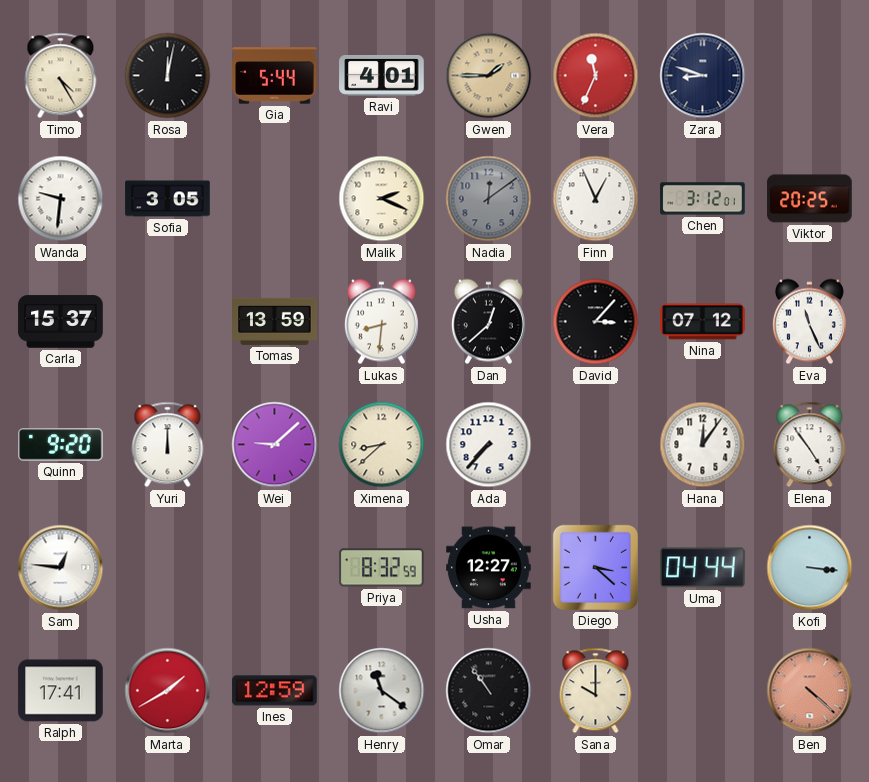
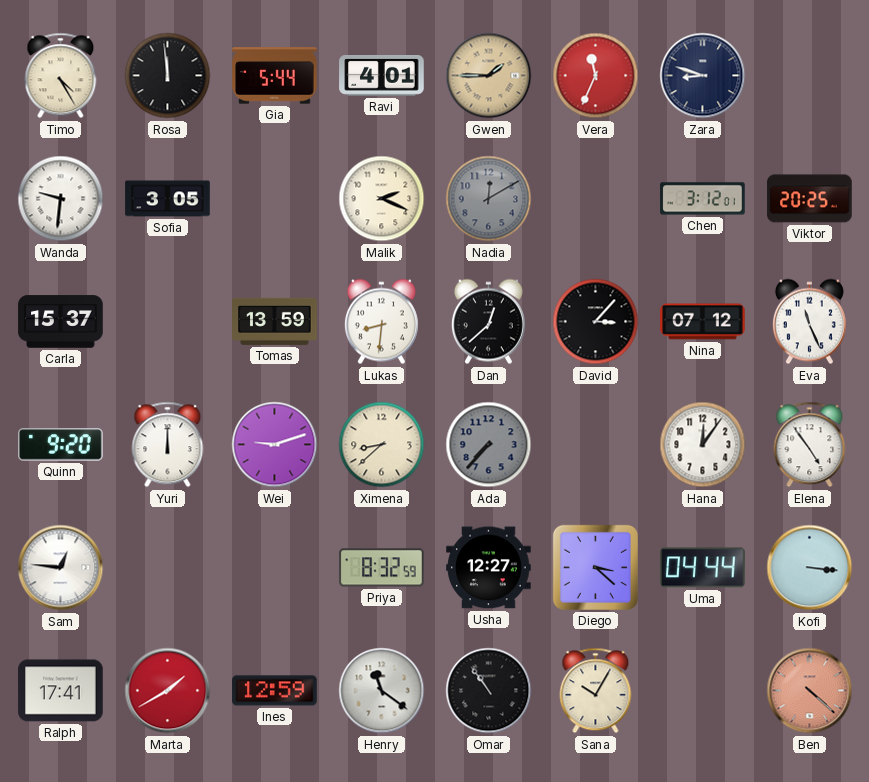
Rosa: 12:02 -> 11:59 (168, 76)
Nadia: 12:09 -> 12:10 (489, 199)
Finn: 12:56 -> none (596, 199)
Wei: 9:08 -> 9:12 (275, 445)
Ada dial: white -> grey (489, 445)
Sana: 10:00 -> 10:05 (596, 691)
